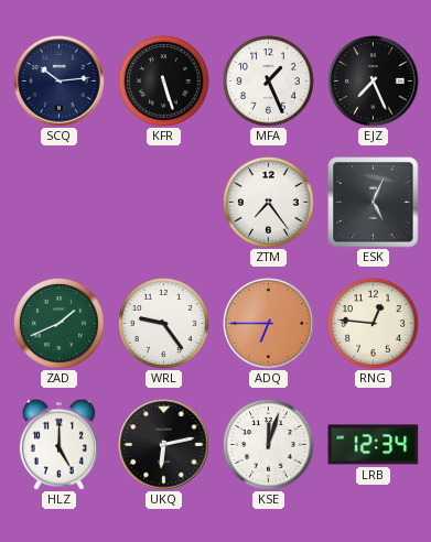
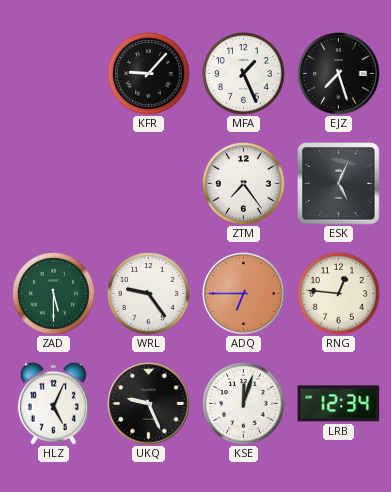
SCQ: 10:14 -> none (60, 82)
KFR: 5:27 -> 9:07 (149, 74)
EJZ: 7:26 -> 7:27 (339, 74)
ZAD: 1:41 -> 5:30 (54, 294)
HLZ: 5:00 -> 5:04 (53, 403)
UKQ: 6:13 -> 9:26 (149, 404)
